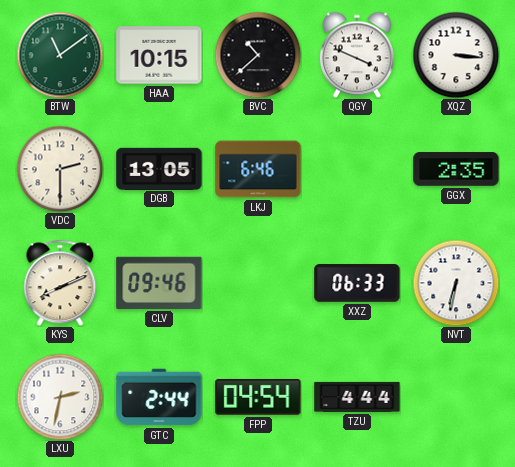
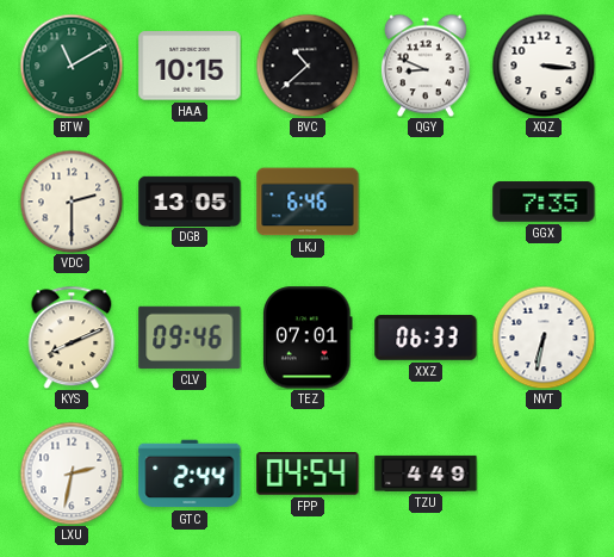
BTW: 11:09 -> 11:10 (72, 66)
QGY: 3:49 -> 8:49 (426, 66)
GGX: 2:35 -> 7:35 (544, 202)
TEZ: none -> 07:01 (308, 338)
TZU: 4:44 -> 4:49 (426, 474)
